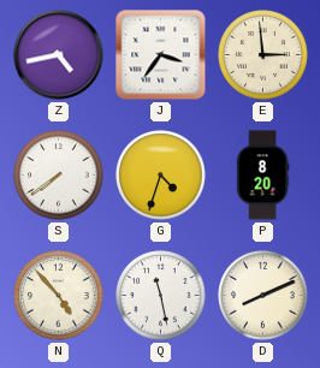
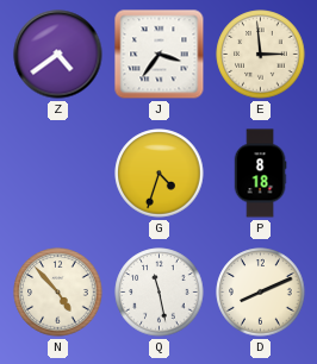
Z: 4:43 -> 4:39 (58, 55)
S: 7:39 -> none (59, 176)
P: 8:20 -> 8:18 (260, 174)
